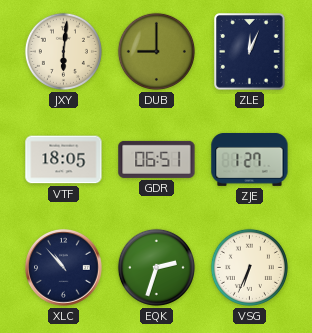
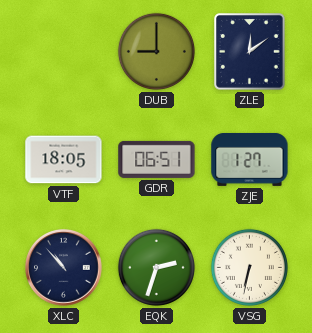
JXY: 6:01 -> none (63, 51)
ZLE: 12:04 -> 12:09 (250, 52)
VSG: 6:34 -> 6:32 (249, 267)
